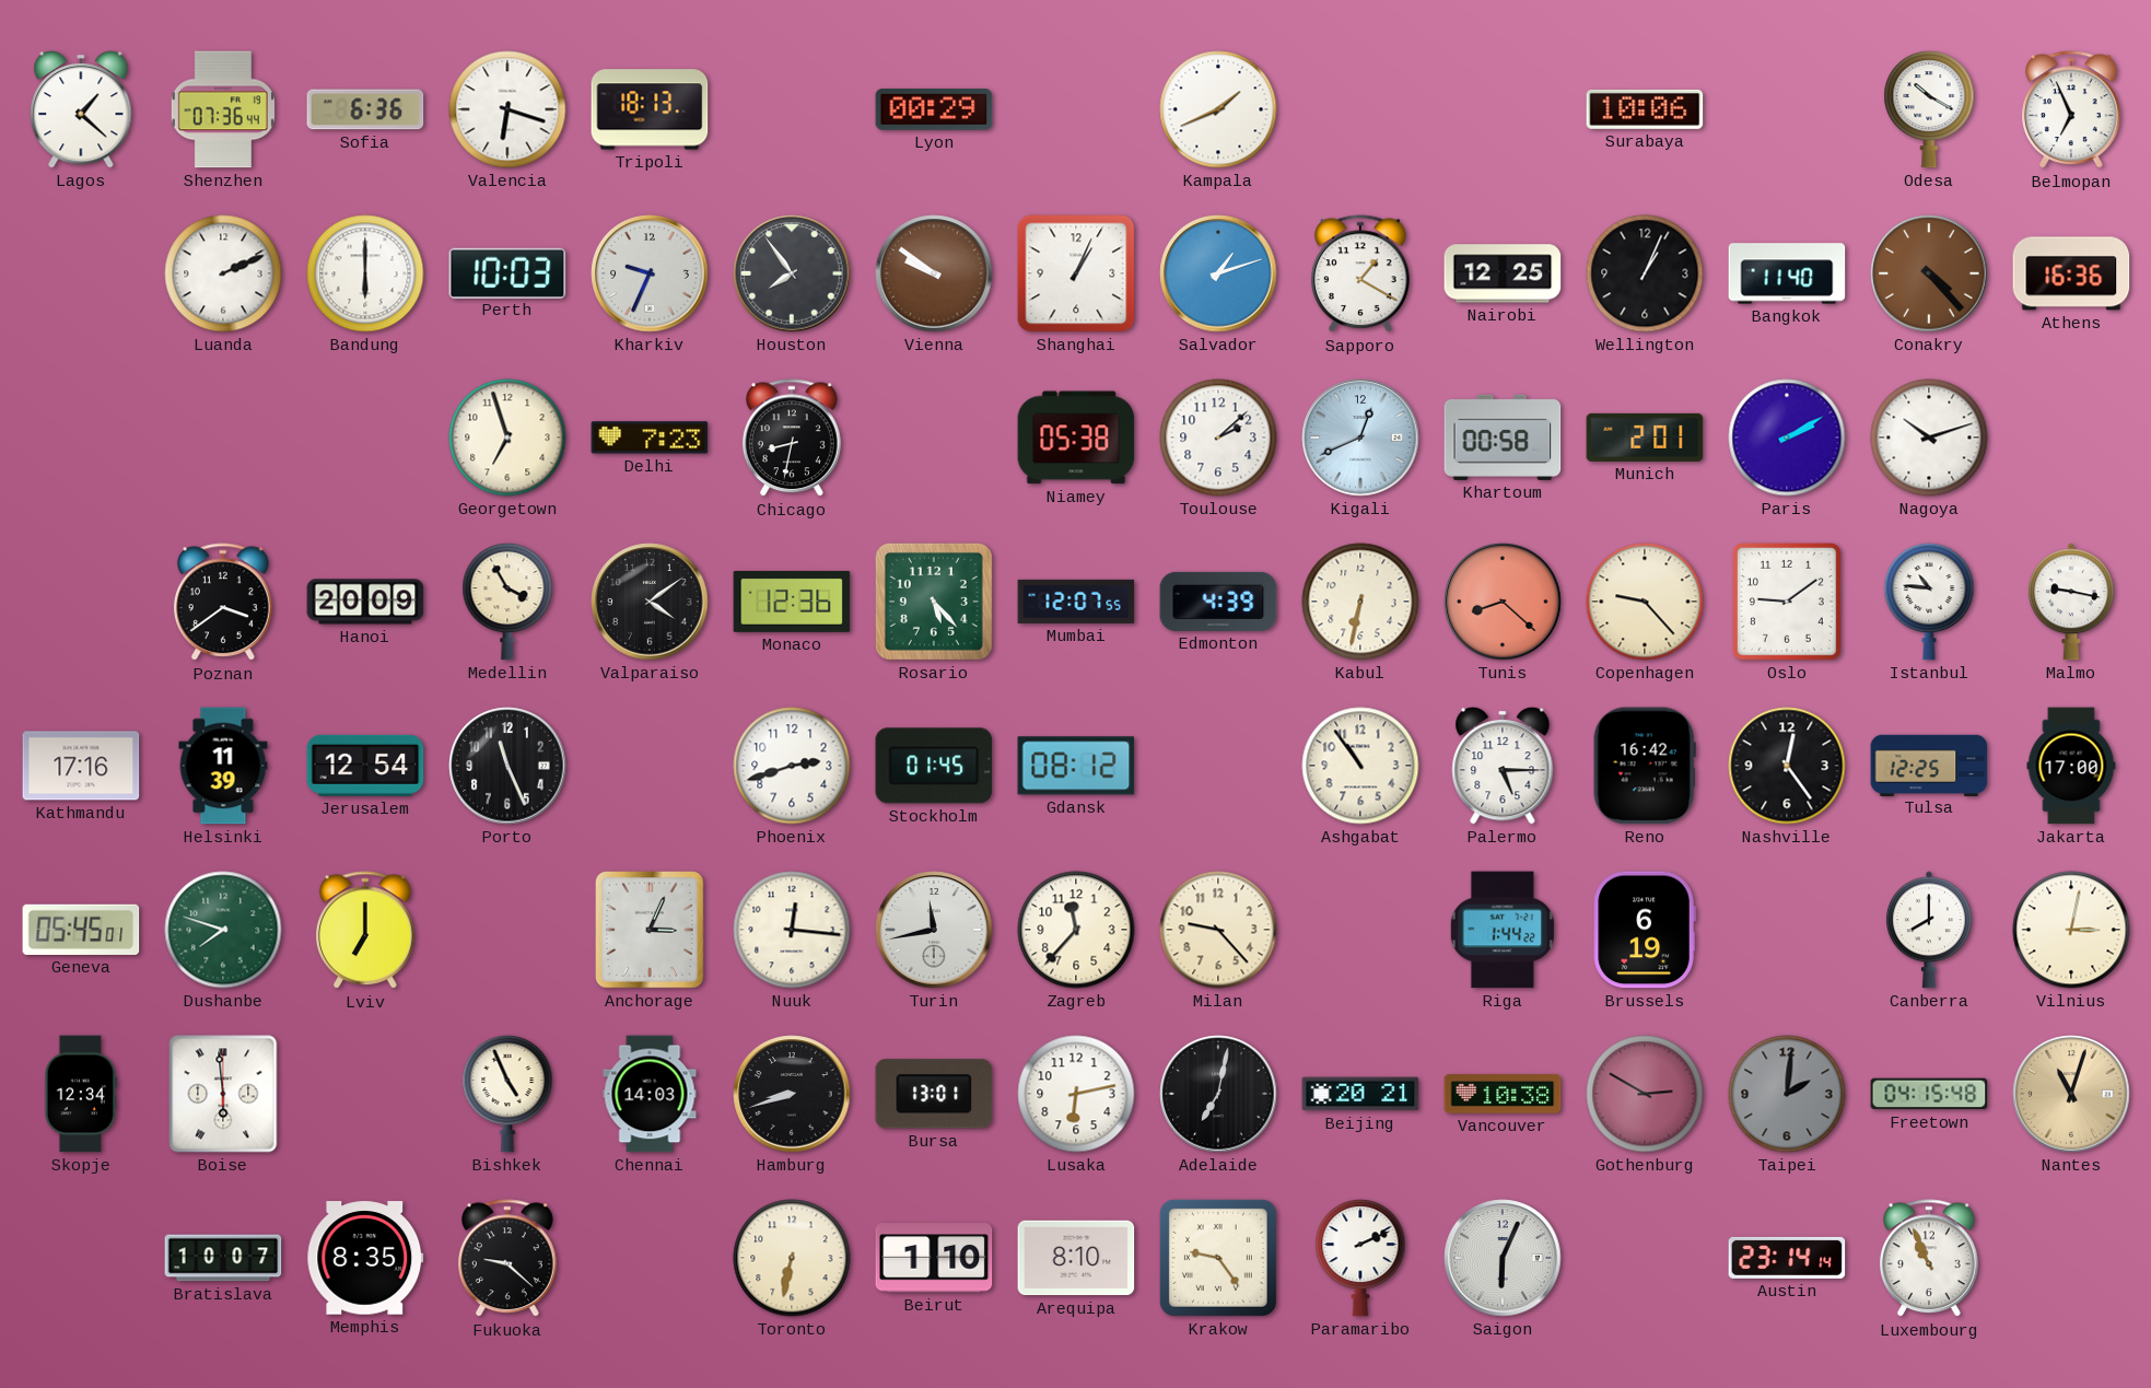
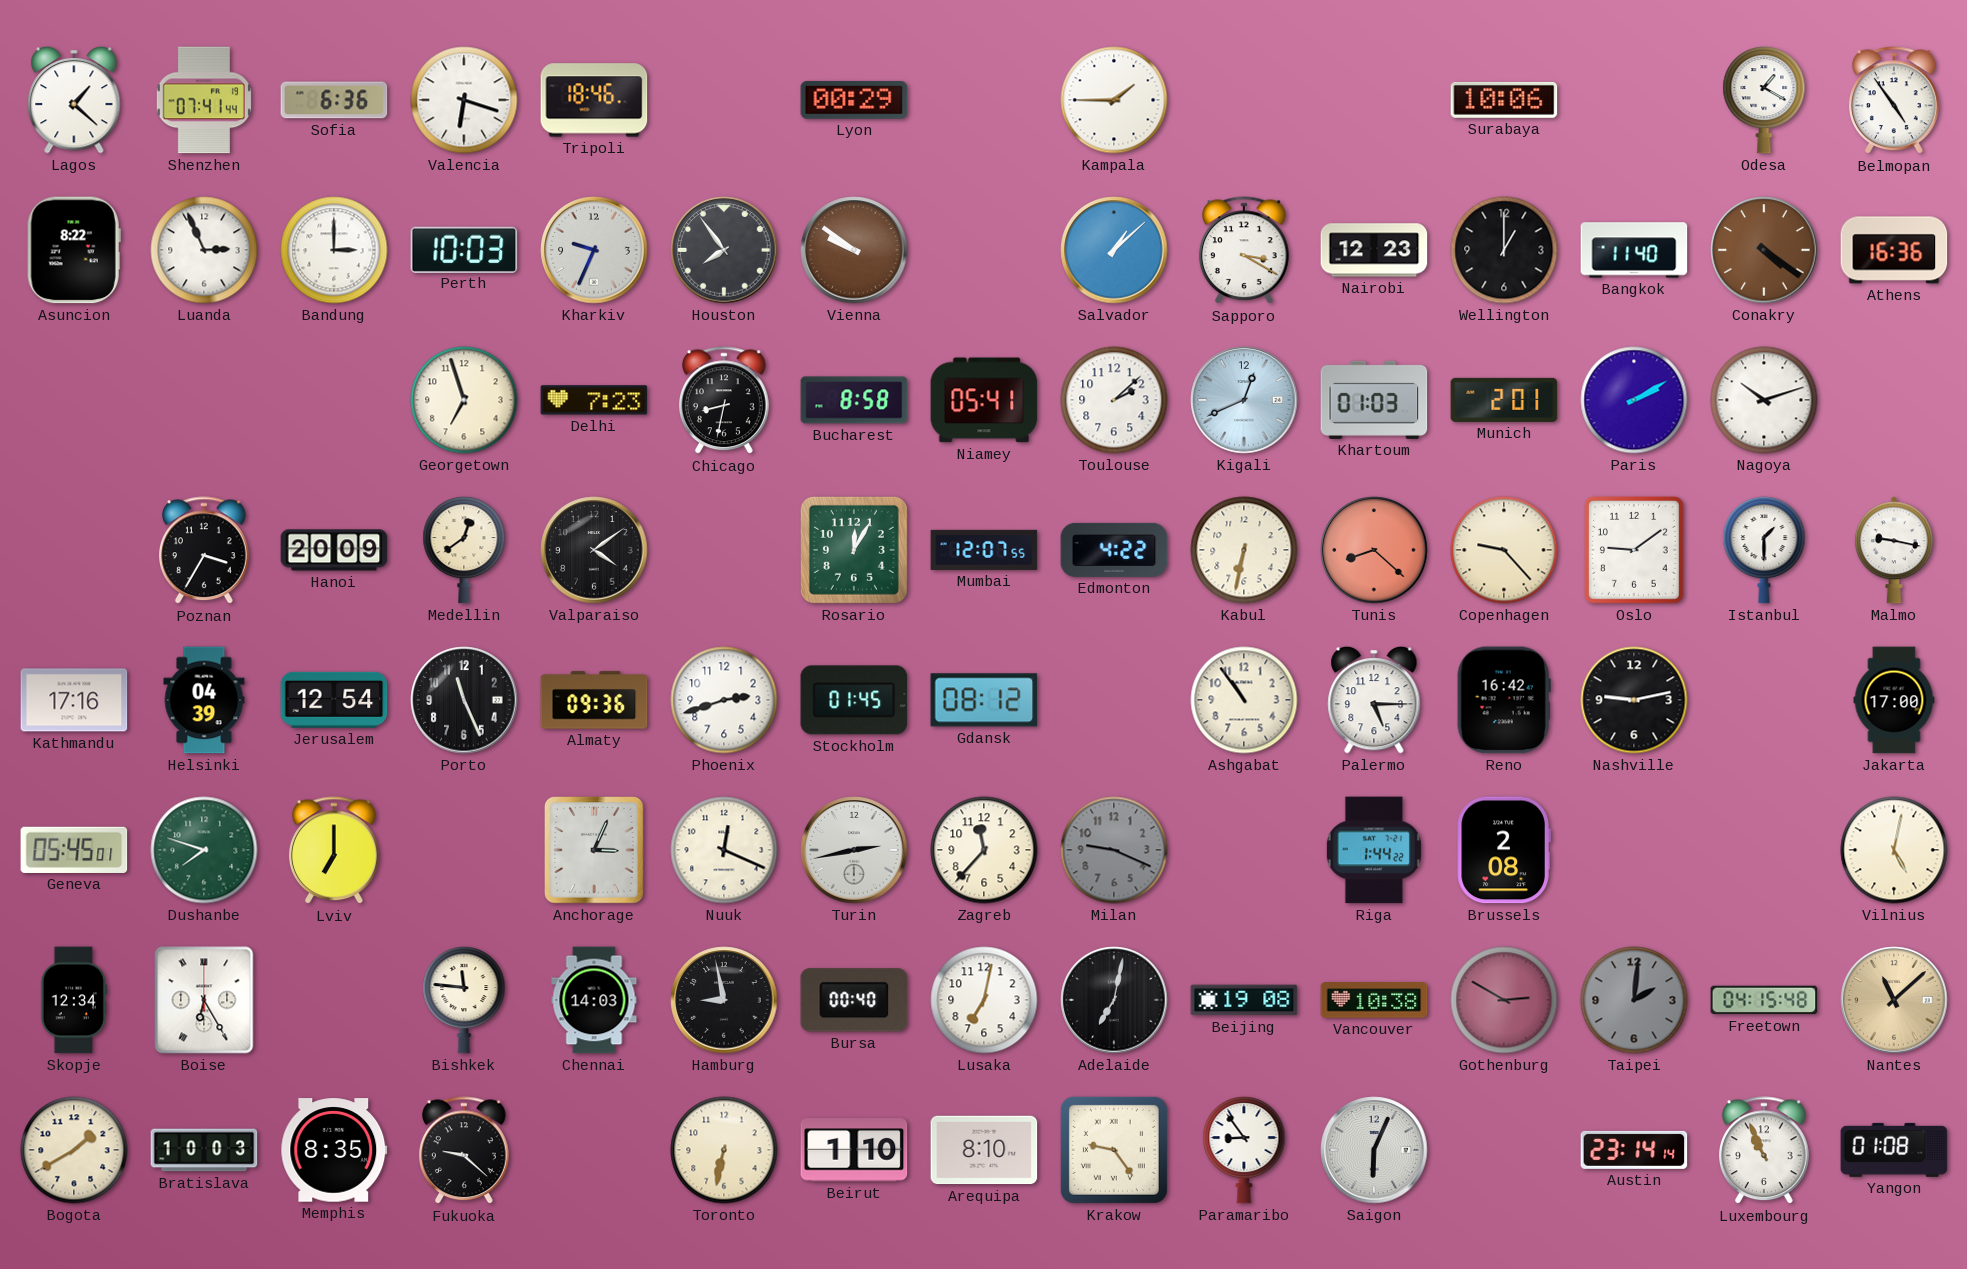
Shenzhen: 07:36 -> 07:41 (204, 100)
Tripoli: 18:13 -> 18:46 (594, 100)
Kampala: 1:41 -> 1:45 (1114, 100)
Odesa: 10:20 -> 1:20 (1764, 101)
Belmopan: 6:56 -> 4:54 (1894, 101)
Asuncion: none -> 8:22 (74, 250)
Luanda: 2:11 -> 2:56 (204, 250)
Bandung: 6:00 -> 3:00 (334, 250)
Shanghai: 1:04 -> none (1076, 273)
Salvador: 1:12 -> 1:08 (1114, 250)
Sapporo: 1:20 -> 3:20 (1244, 251)
Nairobi: 12:25 -> 12:23 (1374, 250)
Wellington: 1:04 -> 1:00 (1504, 250)
Conakry: 4:23 -> 4:21 (1764, 250)
Bucharest: none -> 8:58 (854, 400)
Niamey: 05:38 -> 05:41 (984, 400)
Khartoum: 00:58 -> 01:03 (1374, 400)
Poznan: 3:39 -> 3:35 (204, 551)
Medellin: 3:55 -> 12:39 (464, 551)
Monaco: 12:36 -> none (792, 602)
Rosario: 5:23 -> 12:05 (854, 550)
Edmonton: 4:39 -> 4:22 (1114, 550)
Istanbul: 10:46 -> 1:30 (1764, 551)
Helsinki: 11:39 -> 04:39 (204, 700)
Almaty: none -> 09:36 (594, 700)
Nashville: 12:24 -> 9:13 (1634, 700)
Tulsa: 12:25 -> none (1929, 765)
Nuuk: 12:16 -> 12:19 (724, 850)
Turin: 11:43 -> 2:43 (854, 850)
Milan: 9:23 -> 9:19 (1114, 850)
Milan dial: cream -> grey (1114, 850)
Brussels: 6:19 -> 2:08 (1504, 850)
Canberra: 8:00 -> none (1929, 930)
Vilnius: 3:02 -> 5:02 (1894, 850)
Boise: 5:59 -> 6:25 (204, 1000)
Bishkek: 4:56 -> 11:46 (464, 1001)
Hamburg: 8:42 -> 8:58 (724, 1000)
Bursa: 13:01 -> 00:40 (854, 1000)
Lusaka: 6:13 -> 7:02 (984, 1000)
Beijing: 20:21 -> 19:08 (1244, 1000)
Nantes: 11:03 -> 11:08 (1894, 1000)
Bogota: none -> 1:40 (74, 1150)
Bratislava: 10:07 -> 10:03 (204, 1150)
Paramaribo: 2:11 -> 8:54 (1244, 1151)
Yangon: none -> 01:08 (1894, 1150)
